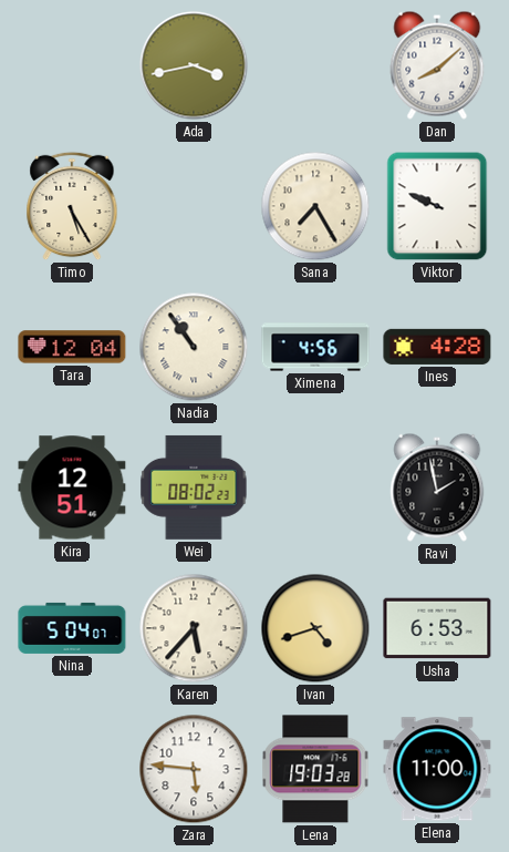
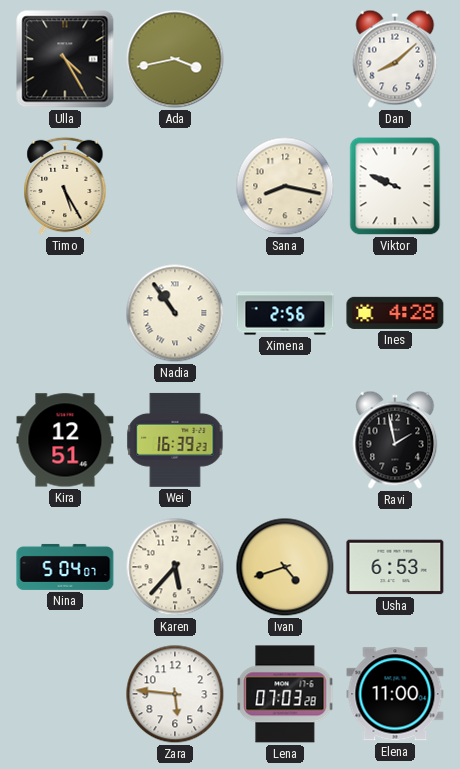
Ulla: none -> 4:25 (65, 59)
Sana: 7:25 -> 8:17 (285, 186)
Tara: 12:04 -> none (72, 347)
Ximena: 4:56 -> 2:56 (285, 313)
Wei: 08:02 -> 16:39 (175, 440)
Lena: 19:03 -> 07:03 (285, 694)
